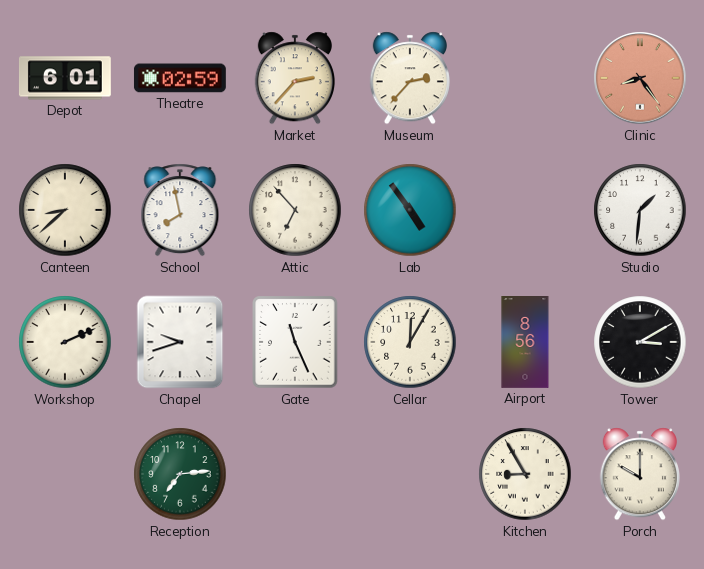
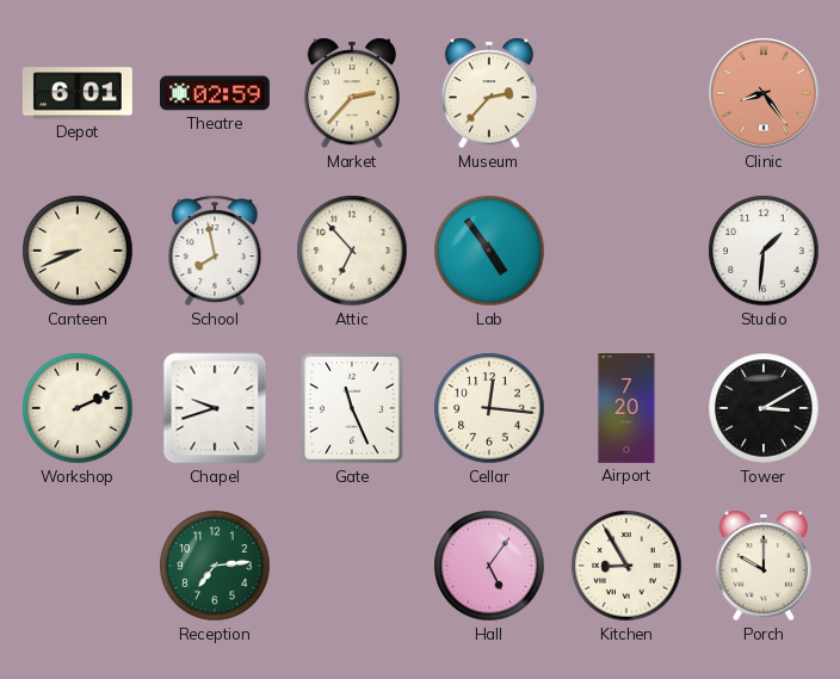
Canteen: 8:38 -> 8:41 (78, 251)
Cellar: 12:05 -> 12:16 (489, 408)
Airport: 8:56 -> 7:20 (626, 409)
Hall: none -> 5:06 (489, 566)
